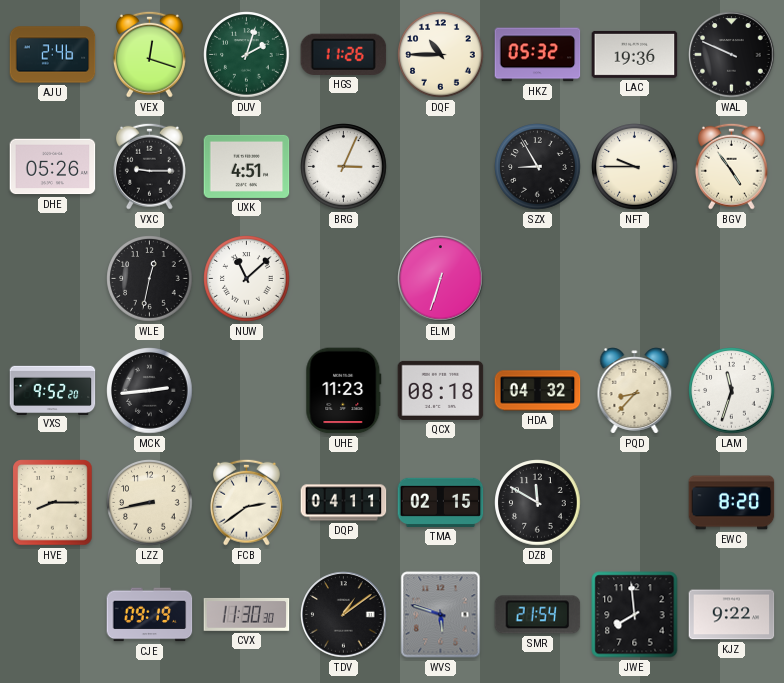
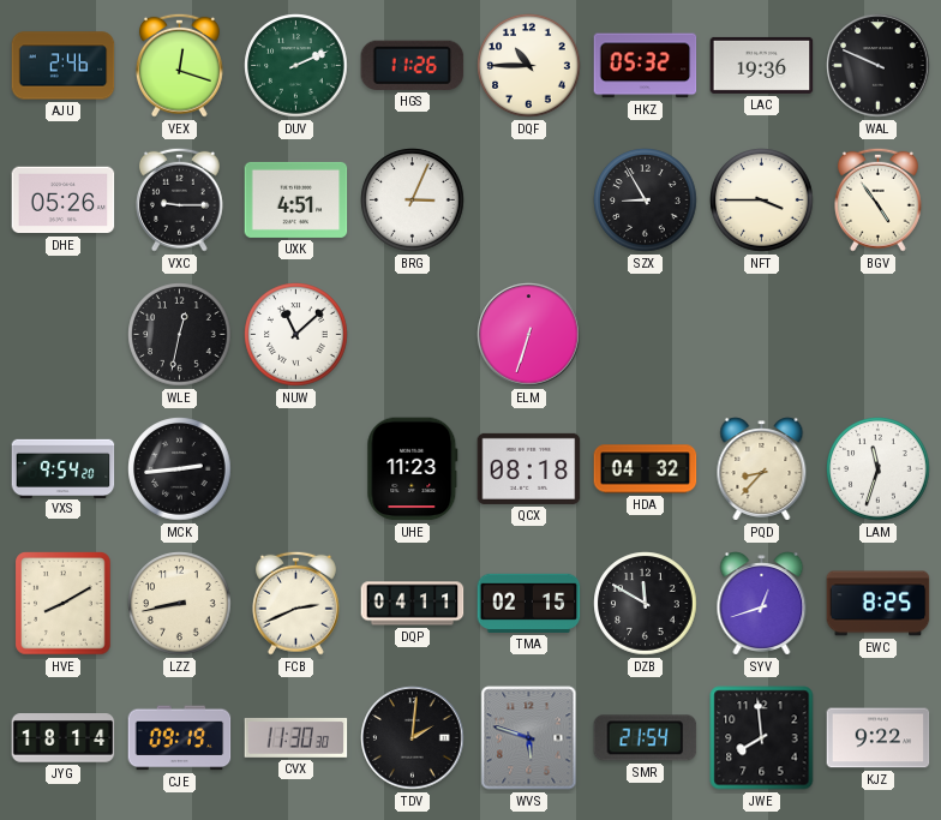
DUV: 2:03 -> 2:11 (296, 66)
NFT: 9:45 -> 3:45 (762, 200)
VXS: 9:52 -> 9:54 (64, 468)
HVE: 8:15 -> 8:10 (64, 604)
FCB: 2:39 -> 2:41 (295, 603)
SYV: none -> 12:42 (762, 604)
EWC: 8:20 -> 8:25 (879, 604)
JYG: none -> 18:14 (64, 738)
TDV: 1:09 -> 2:01 (413, 738)
